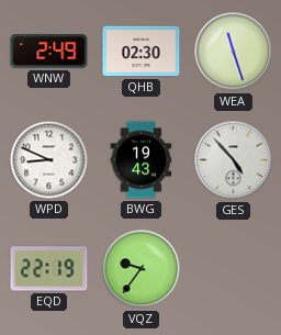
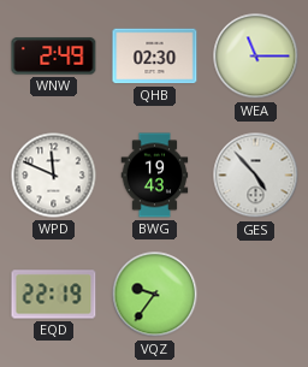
WEA: 11:27 -> 11:15 (256, 57)
WPD: 8:49 -> 11:49 (54, 176)
